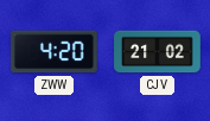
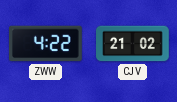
ZWW: 4:20 -> 4:22 (46, 44)
